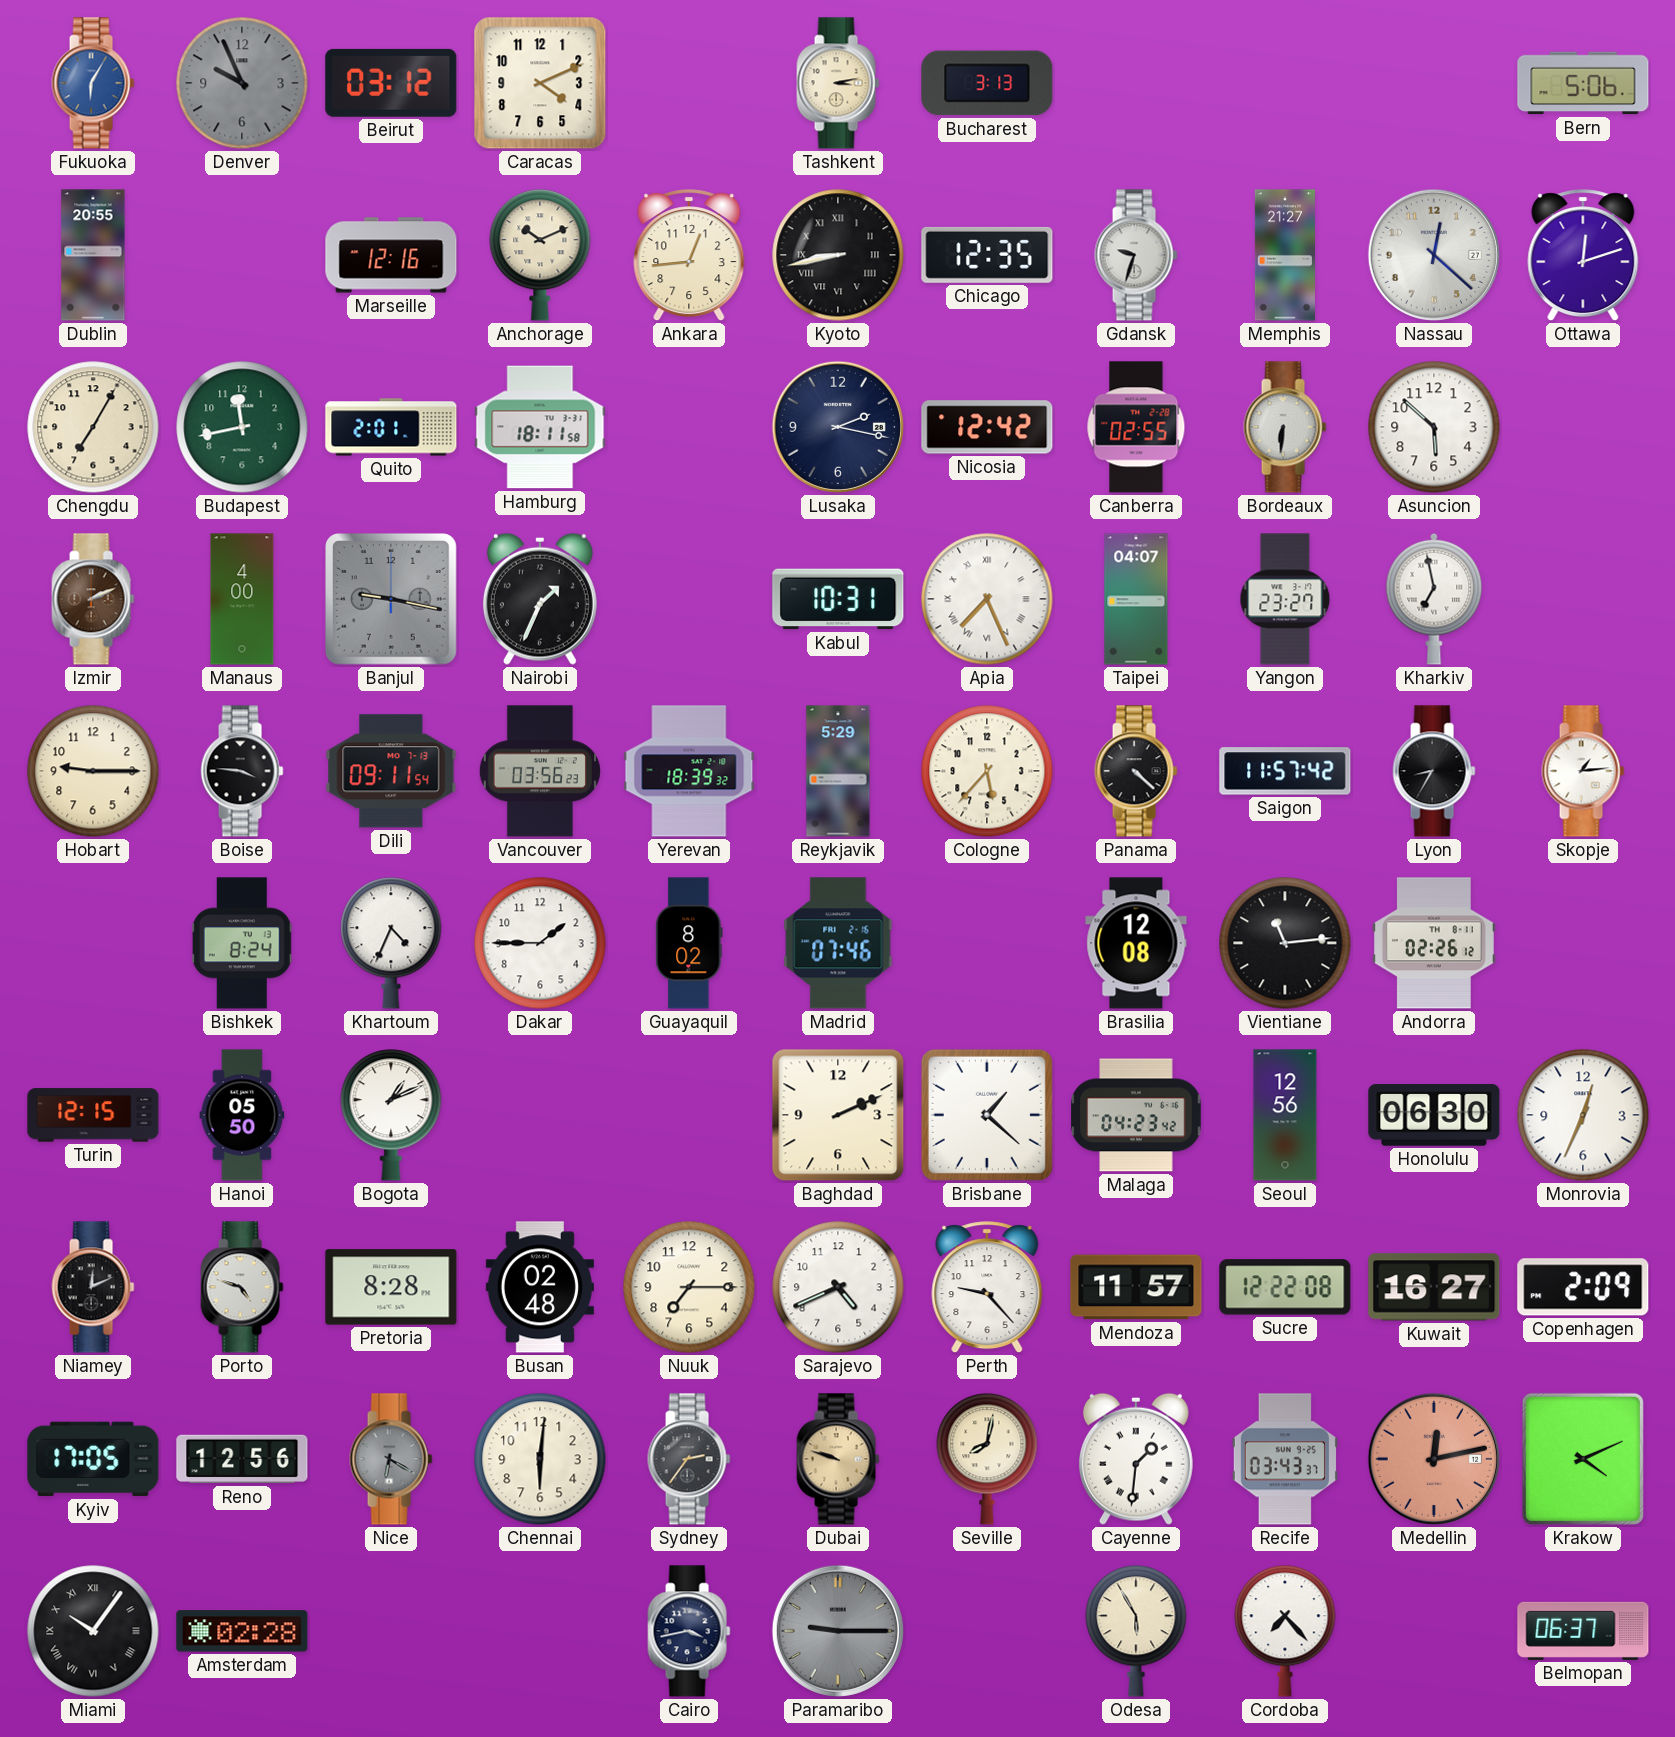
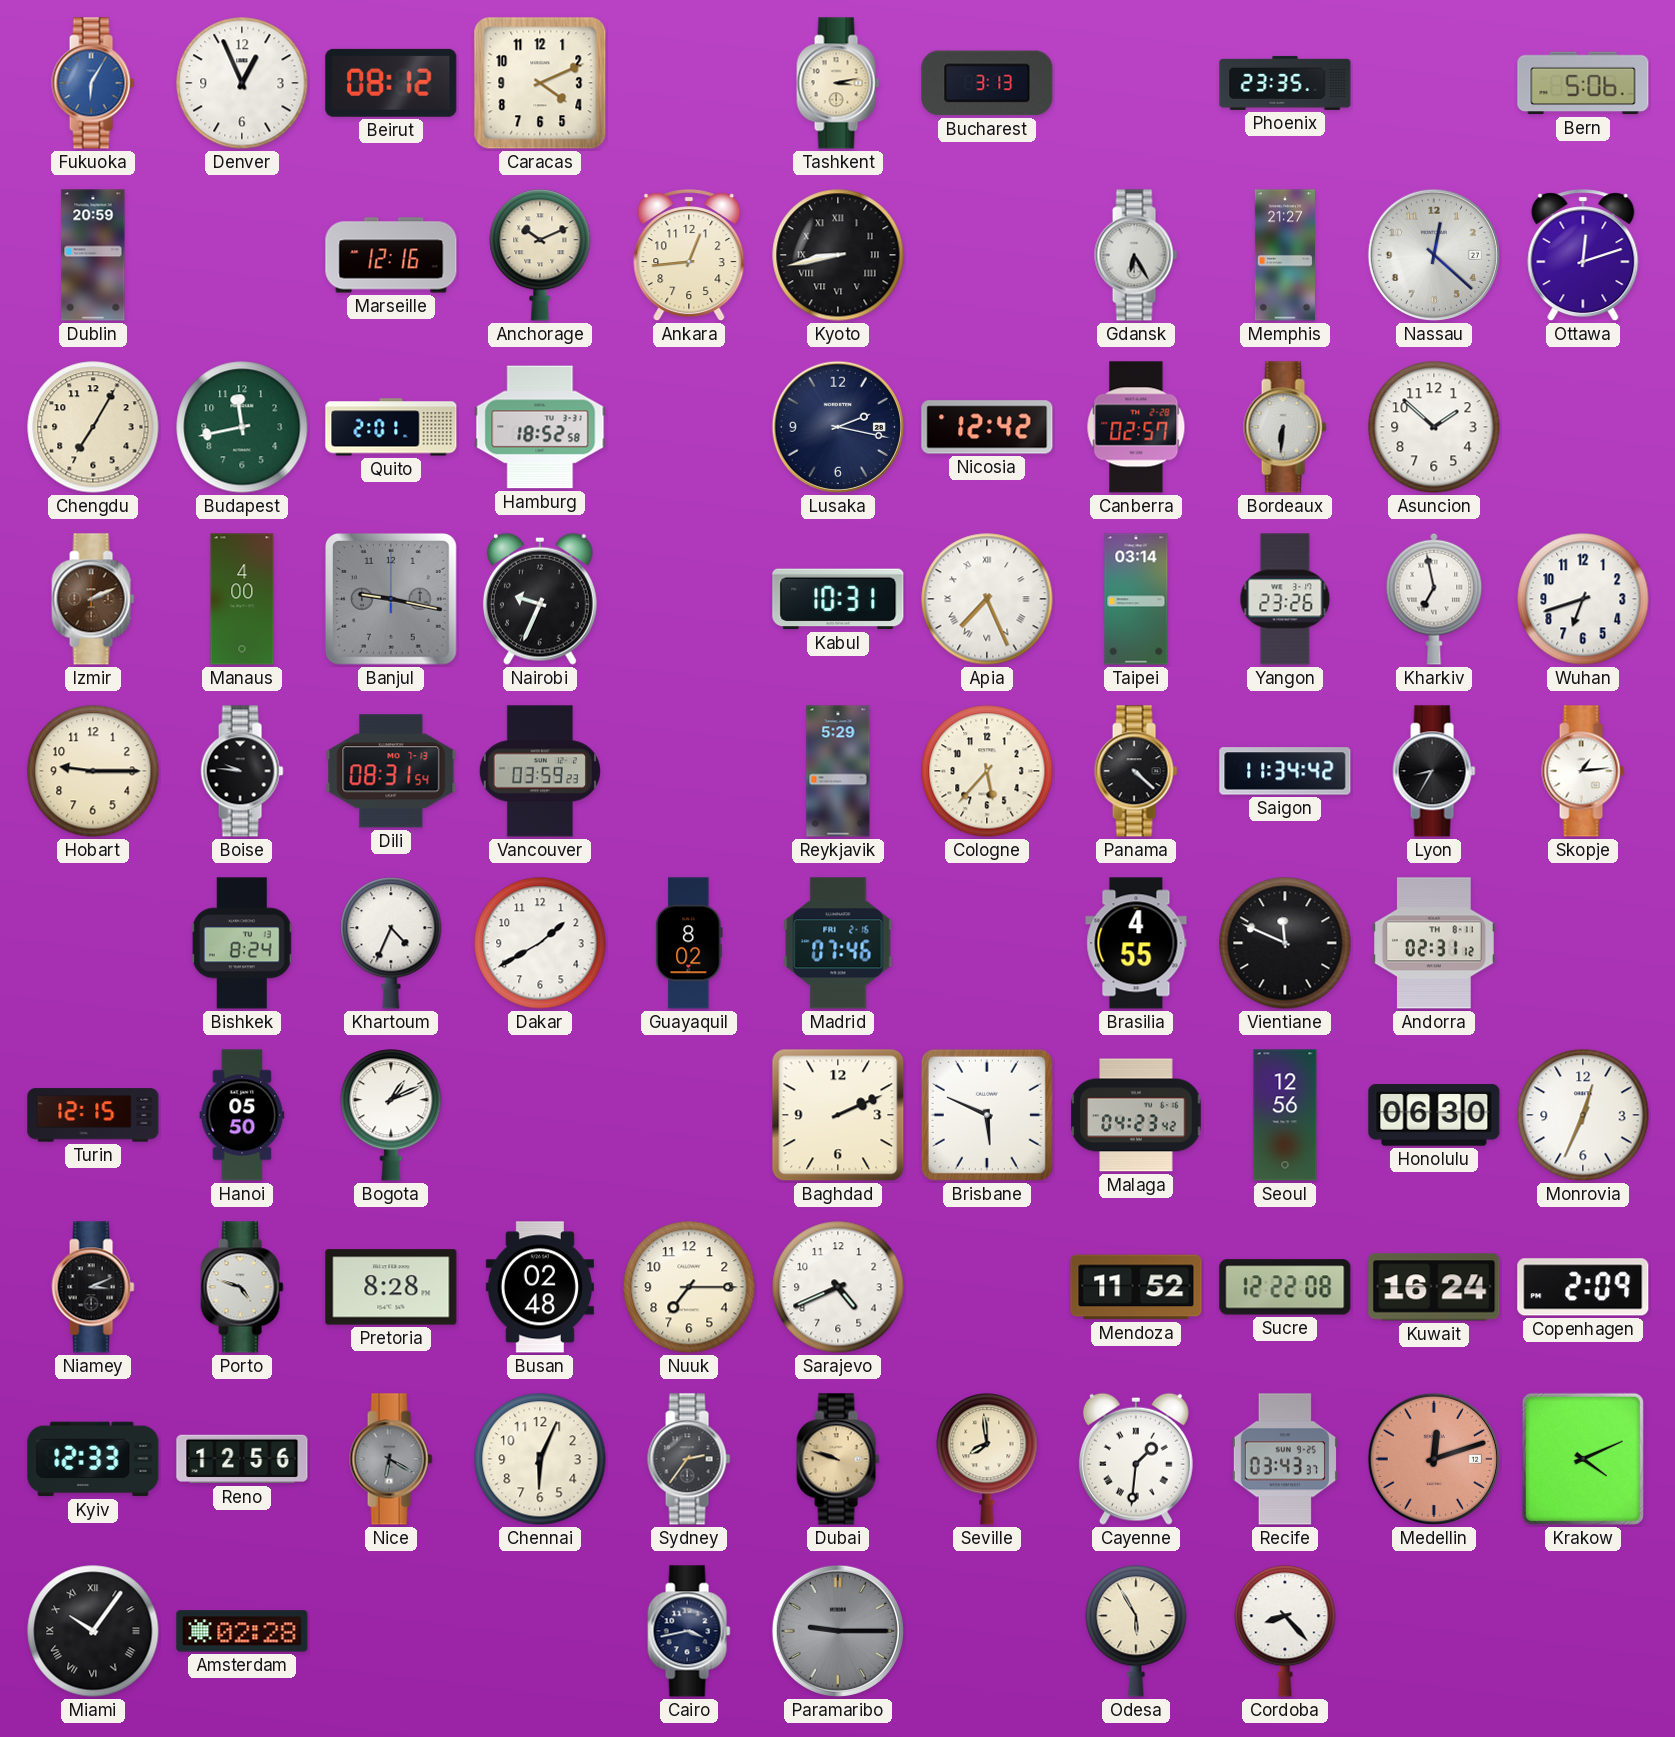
Denver: 9:56 -> 12:56 (242, 83)
Denver dial: grey -> white (242, 83)
Beirut: 03:12 -> 08:12 (391, 83)
Phoenix: none -> 23:35 (1285, 83)
Dublin: 20:55 -> 20:59 (93, 255)
Chicago: 12:35 -> none (987, 255)
Gdansk: 9:33 -> 6:25 (1136, 255)
Hamburg: 18:11 -> 18:52 (540, 427)
Canberra: 02:55 -> 02:57 (1136, 427)
Asuncion: 5:52 -> 1:52 (1434, 427)
Nairobi: 1:34 -> 9:34 (540, 599)
Taipei: 04:07 -> 03:14 (1136, 599)
Yangon: 23:27 -> 23:26 (1285, 599)
Wuhan: none -> 6:42 (1583, 599)
Boise: 3:46 -> 9:46 (242, 771)
Dili: 09:11 -> 08:31 (391, 771)
Vancouver: 03:56 -> 03:59 (540, 771)
Yerevan: 18:39 -> none (689, 771)
Saigon: 11:57 -> 11:34 (1285, 771)
Dakar: 1:45 -> 1:40 (540, 943)
Brasilia: 12:08 -> 4:55 (1136, 943)
Vientiane: 11:14 -> 11:49 (1285, 943)
Andorra: 02:26 -> 02:31 (1434, 943)
Brisbane: 1:22 -> 5:49 (987, 1115)
Niamey: 12:11 -> 3:11 (93, 1287)
Perth: 9:23 -> none (987, 1288)
Mendoza: 11:57 -> 11:52 (1136, 1287)
Kuwait: 16:27 -> 16:24 (1434, 1287)
Kyiv: 17:05 -> 12:33 (93, 1459)
Chennai: 6:01 -> 6:04 (540, 1459)
Seville: 8:02 -> 7:59 (987, 1459)
Medellin: 12:13 -> 12:12 (1434, 1459)
Cordoba: 7:23 -> 8:23 (1285, 1631)
Belmopan: 06:37 -> none (1583, 1631)
